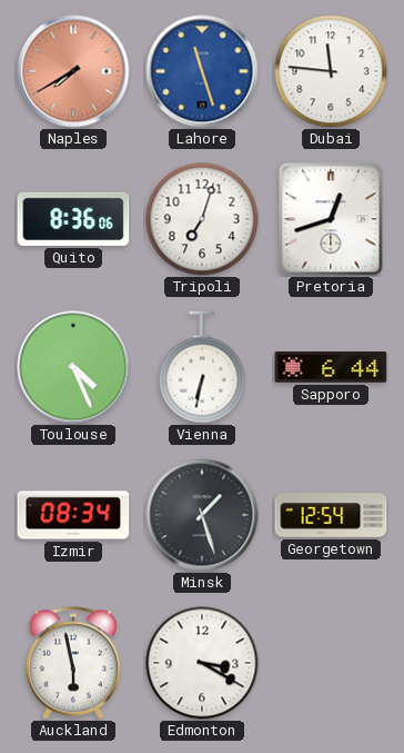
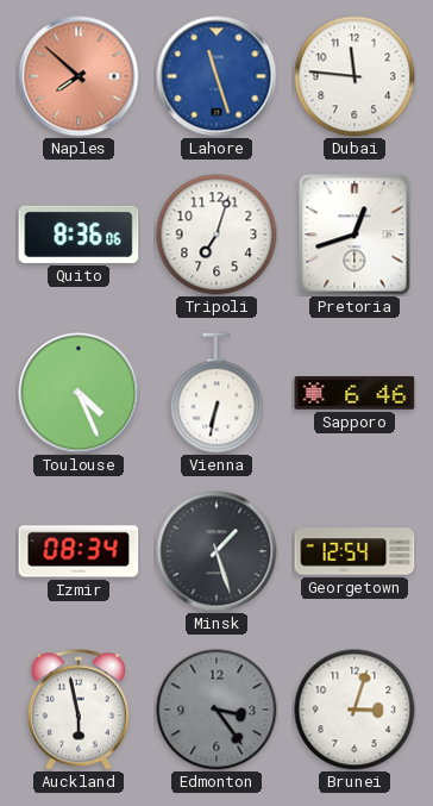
Naples: 7:40 -> 7:52 (79, 76)
Sapporo: 6:44 -> 6:46 (354, 393)
Edmonton: 3:20 -> 3:24 (216, 710)
Edmonton dial: white -> grey (216, 710)
Brunei: none -> 3:03 (354, 710)
